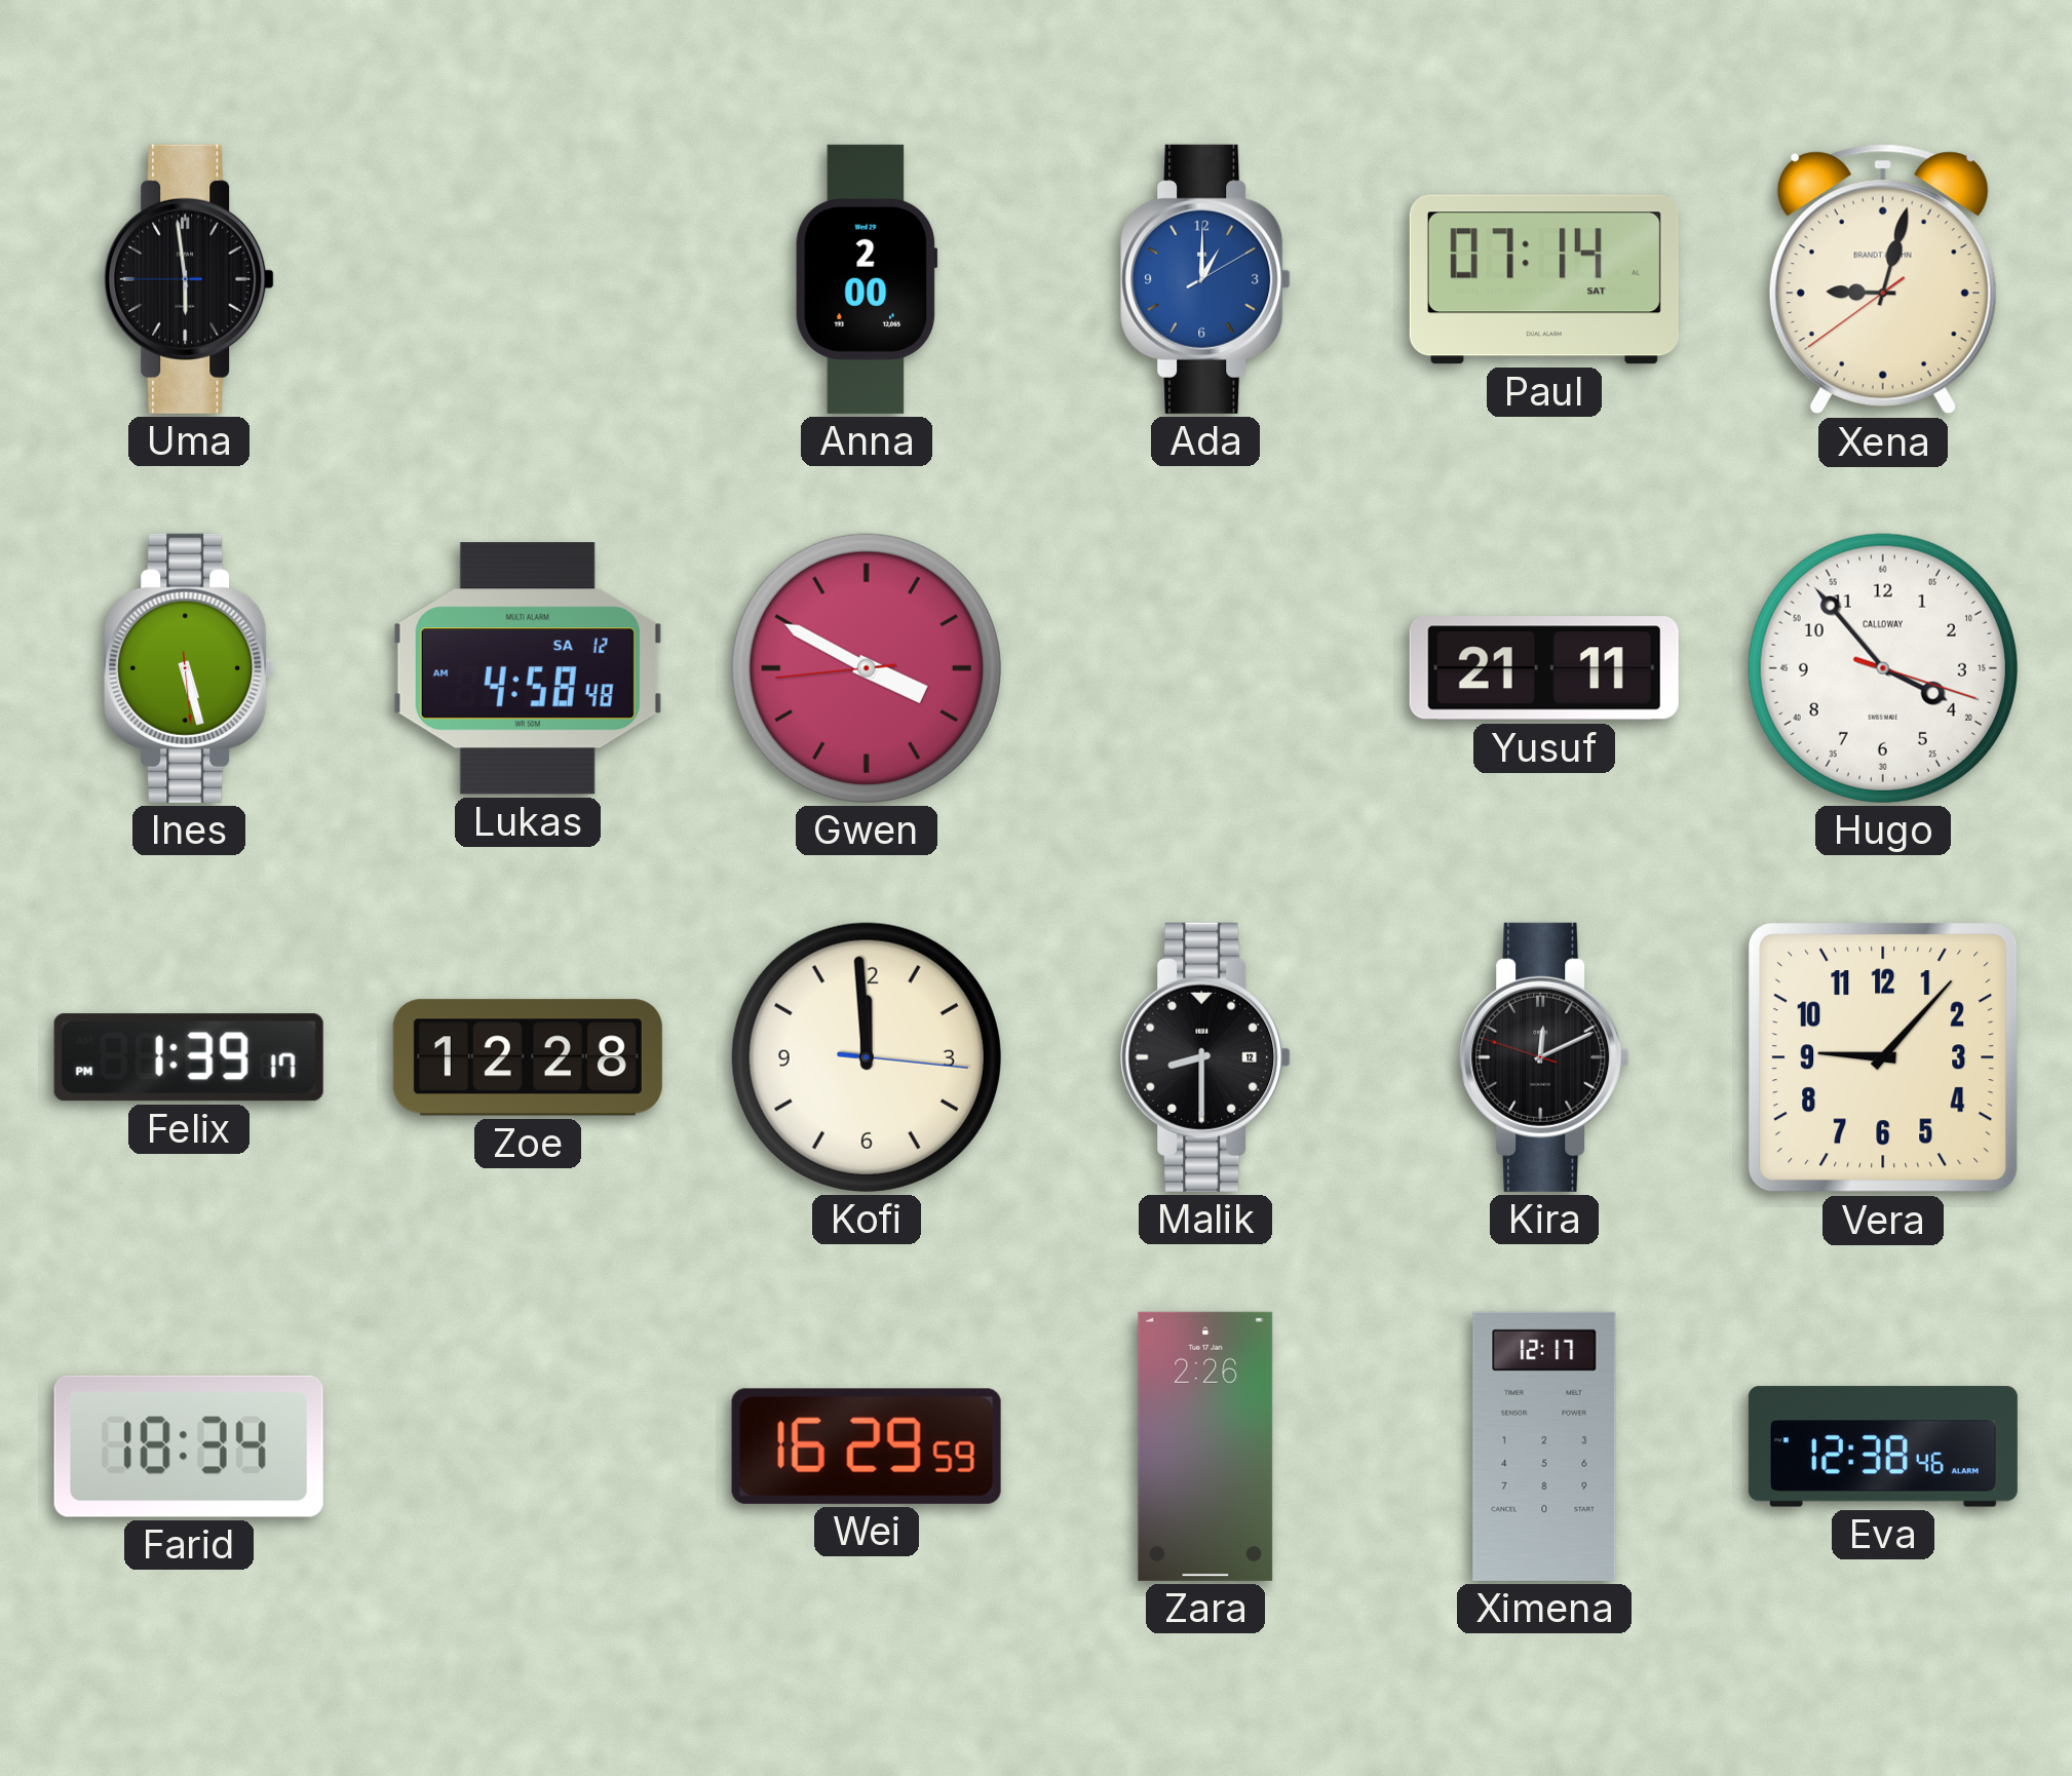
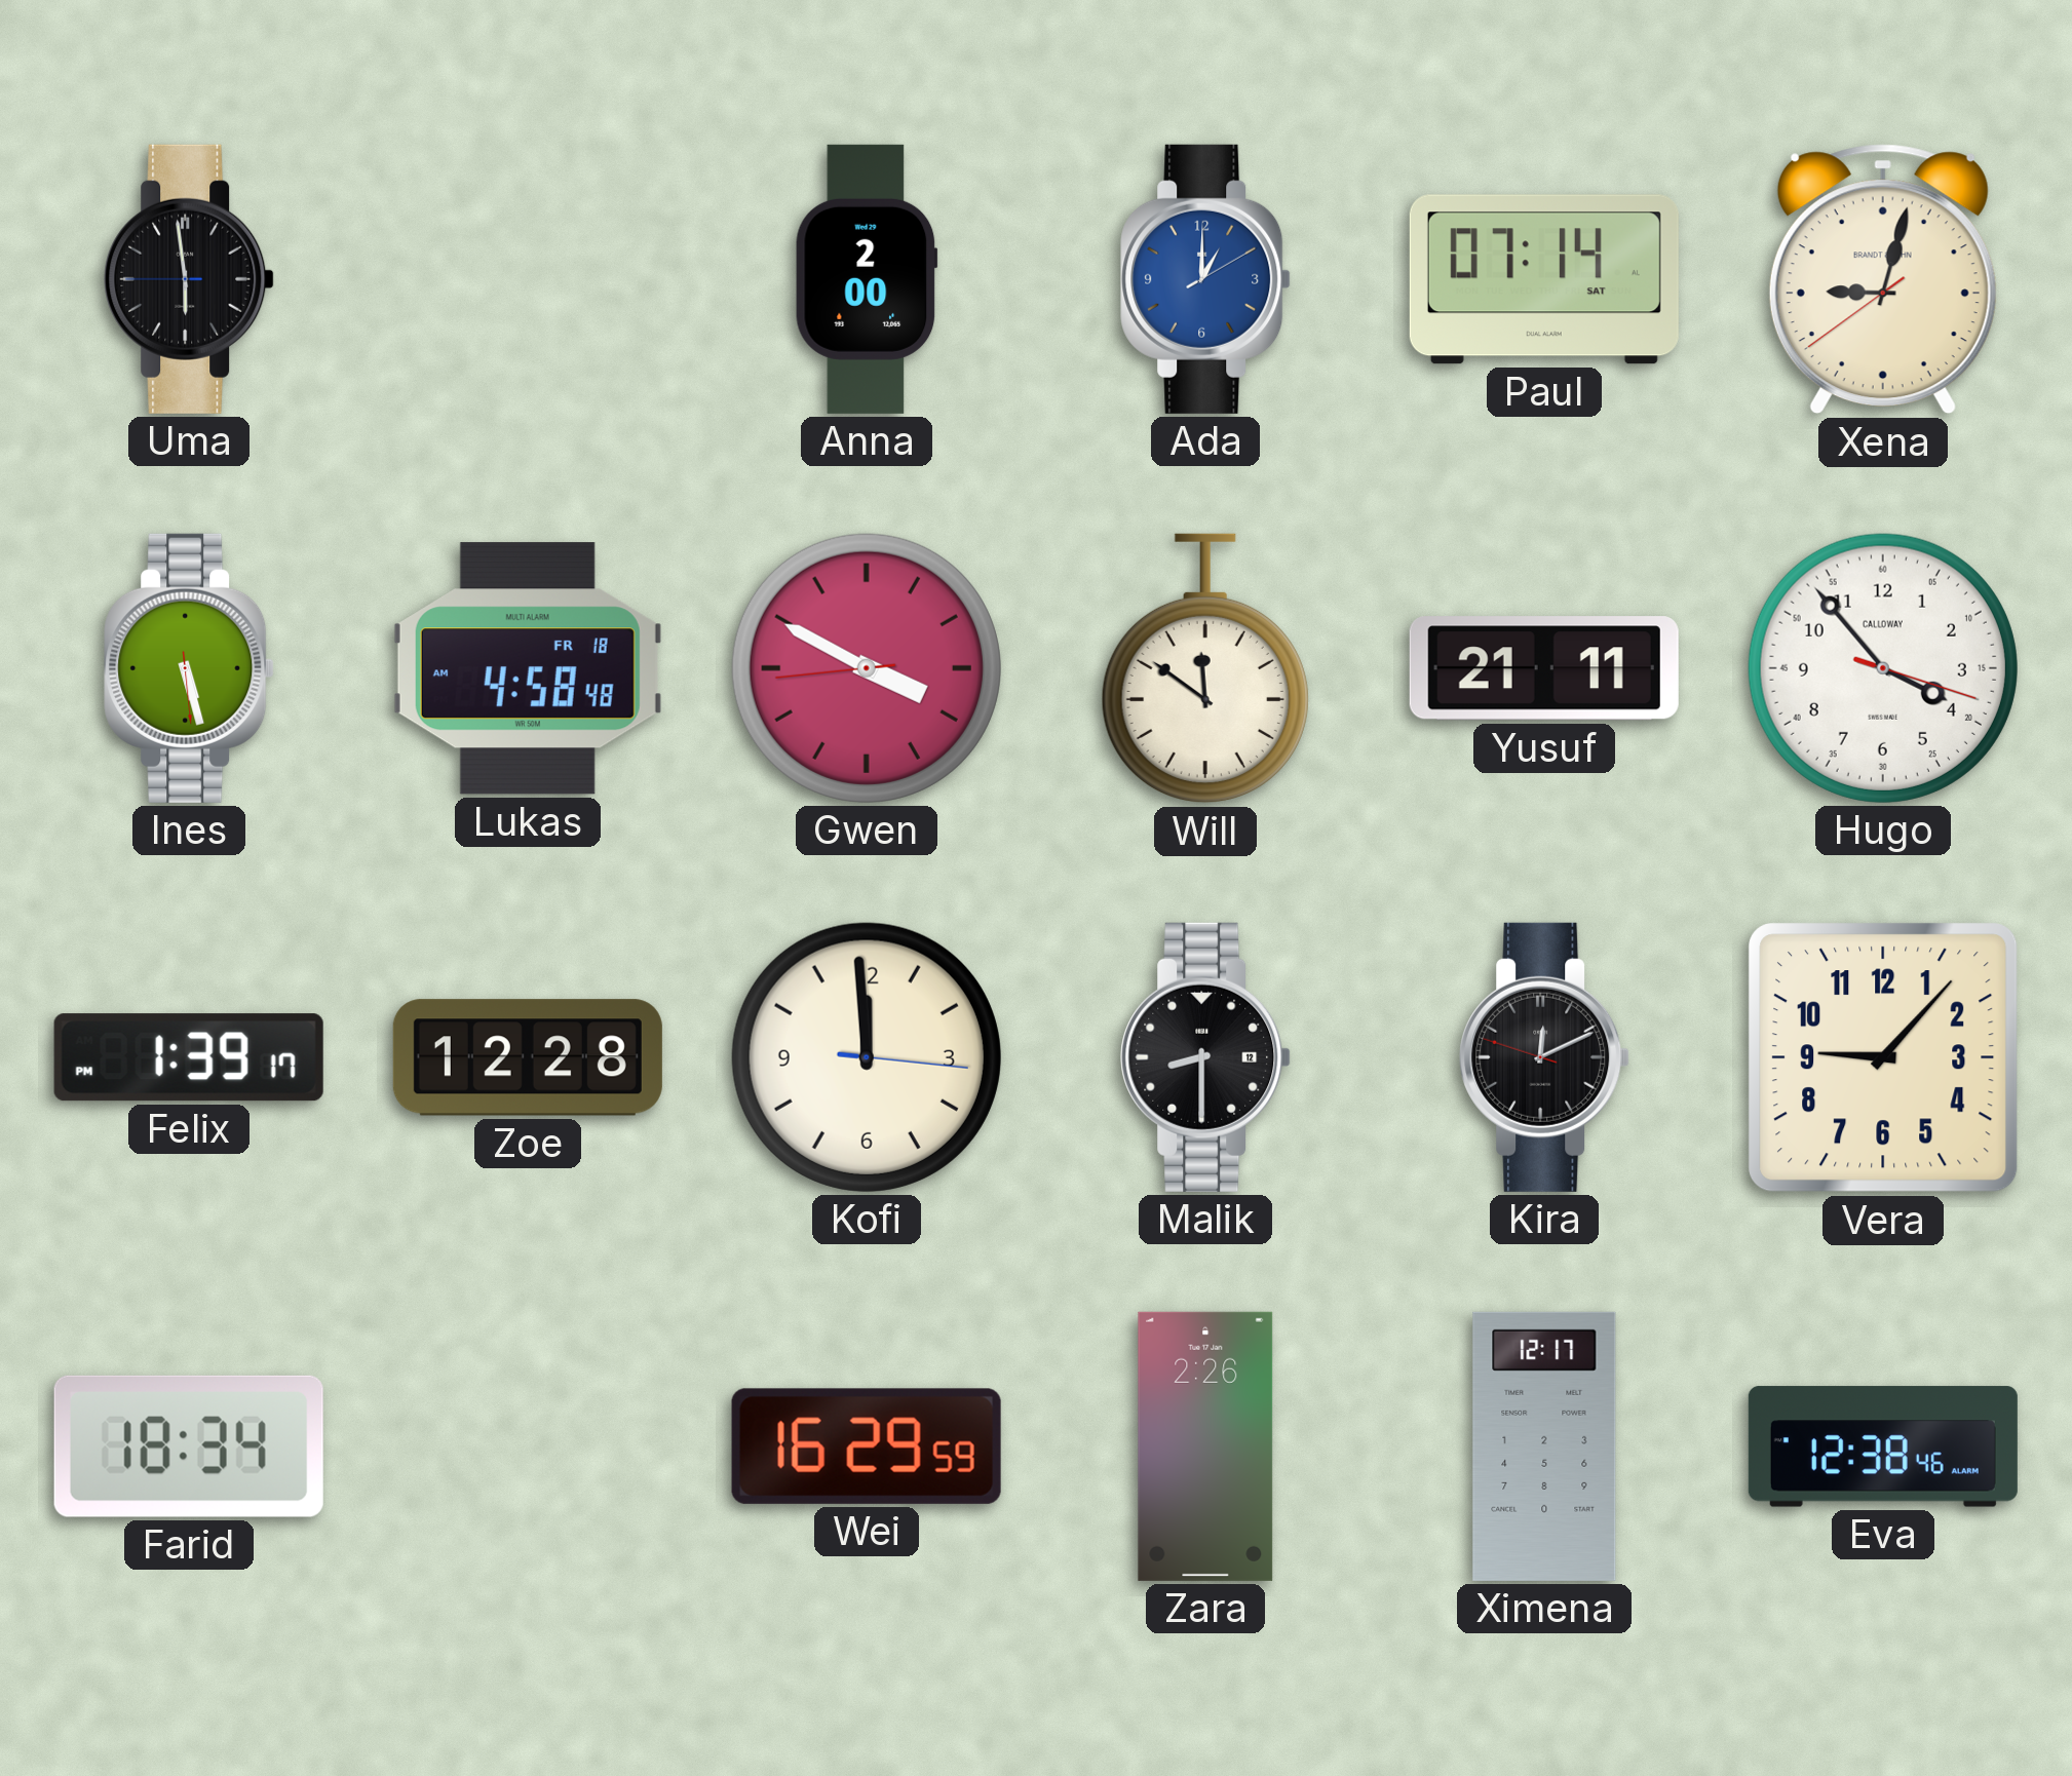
Lukas date: SA 12 -> FR 18 (528, 668)
Will: none -> 11:51 (1205, 668)
